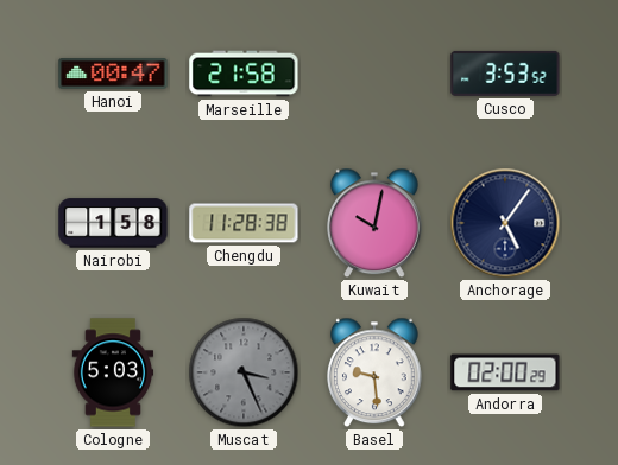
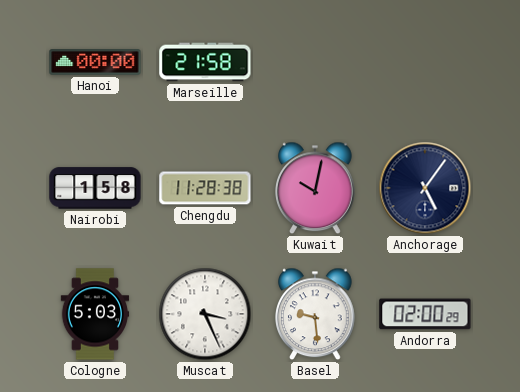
Hanoi: 00:47 -> 00:00 (95, 62)
Cusco: 3:53 -> none (505, 74)
Muscat dial: grey -> white (205, 314)
